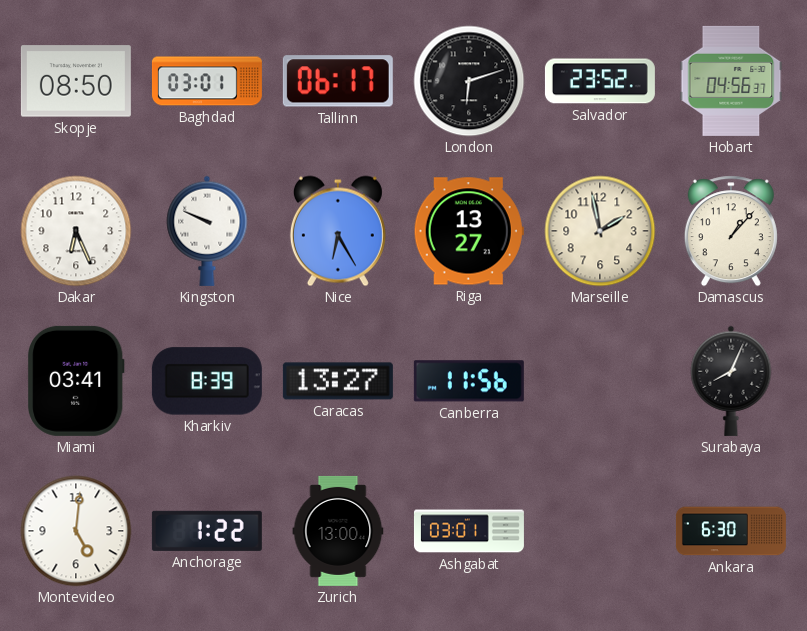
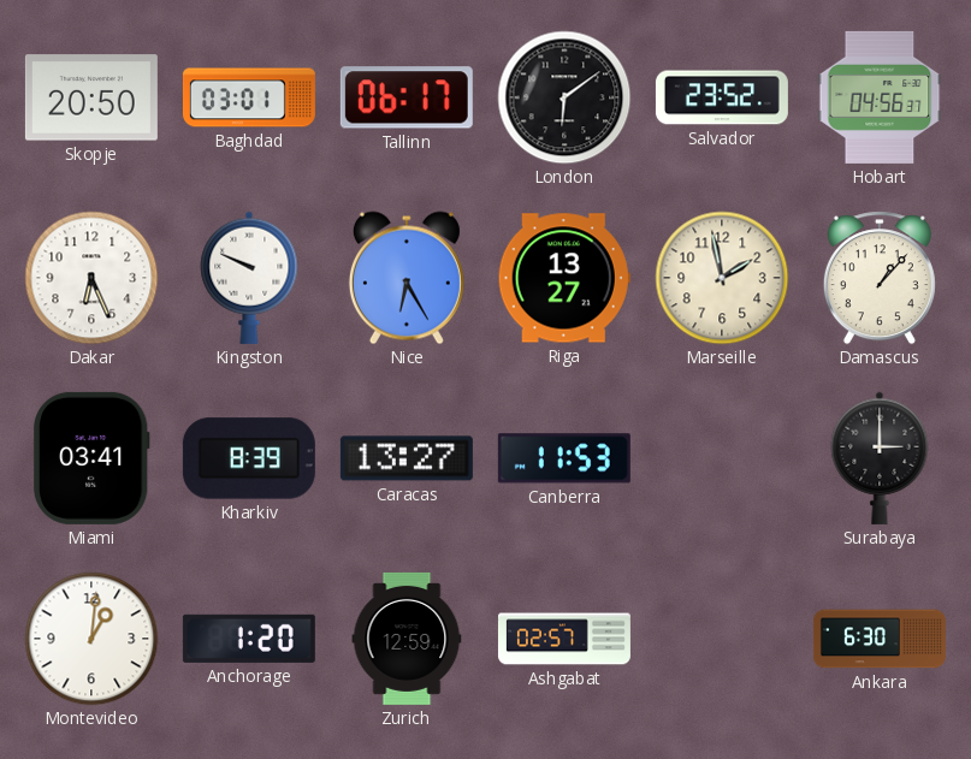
Skopje: 08:50 -> 20:50 (91, 97)
London: 6:12 -> 6:09 (564, 97)
Canberra: 11:56 -> 11:53 (564, 458)
Surabaya: 8:04 -> 3:00 (880, 458)
Montevideo: 5:01 -> 1:01 (91, 639)
Anchorage: 1:22 -> 1:20 (249, 639)
Zurich: 13:00 -> 12:59 (407, 639)
Ashgabat: 03:01 -> 02:57 (564, 639)
